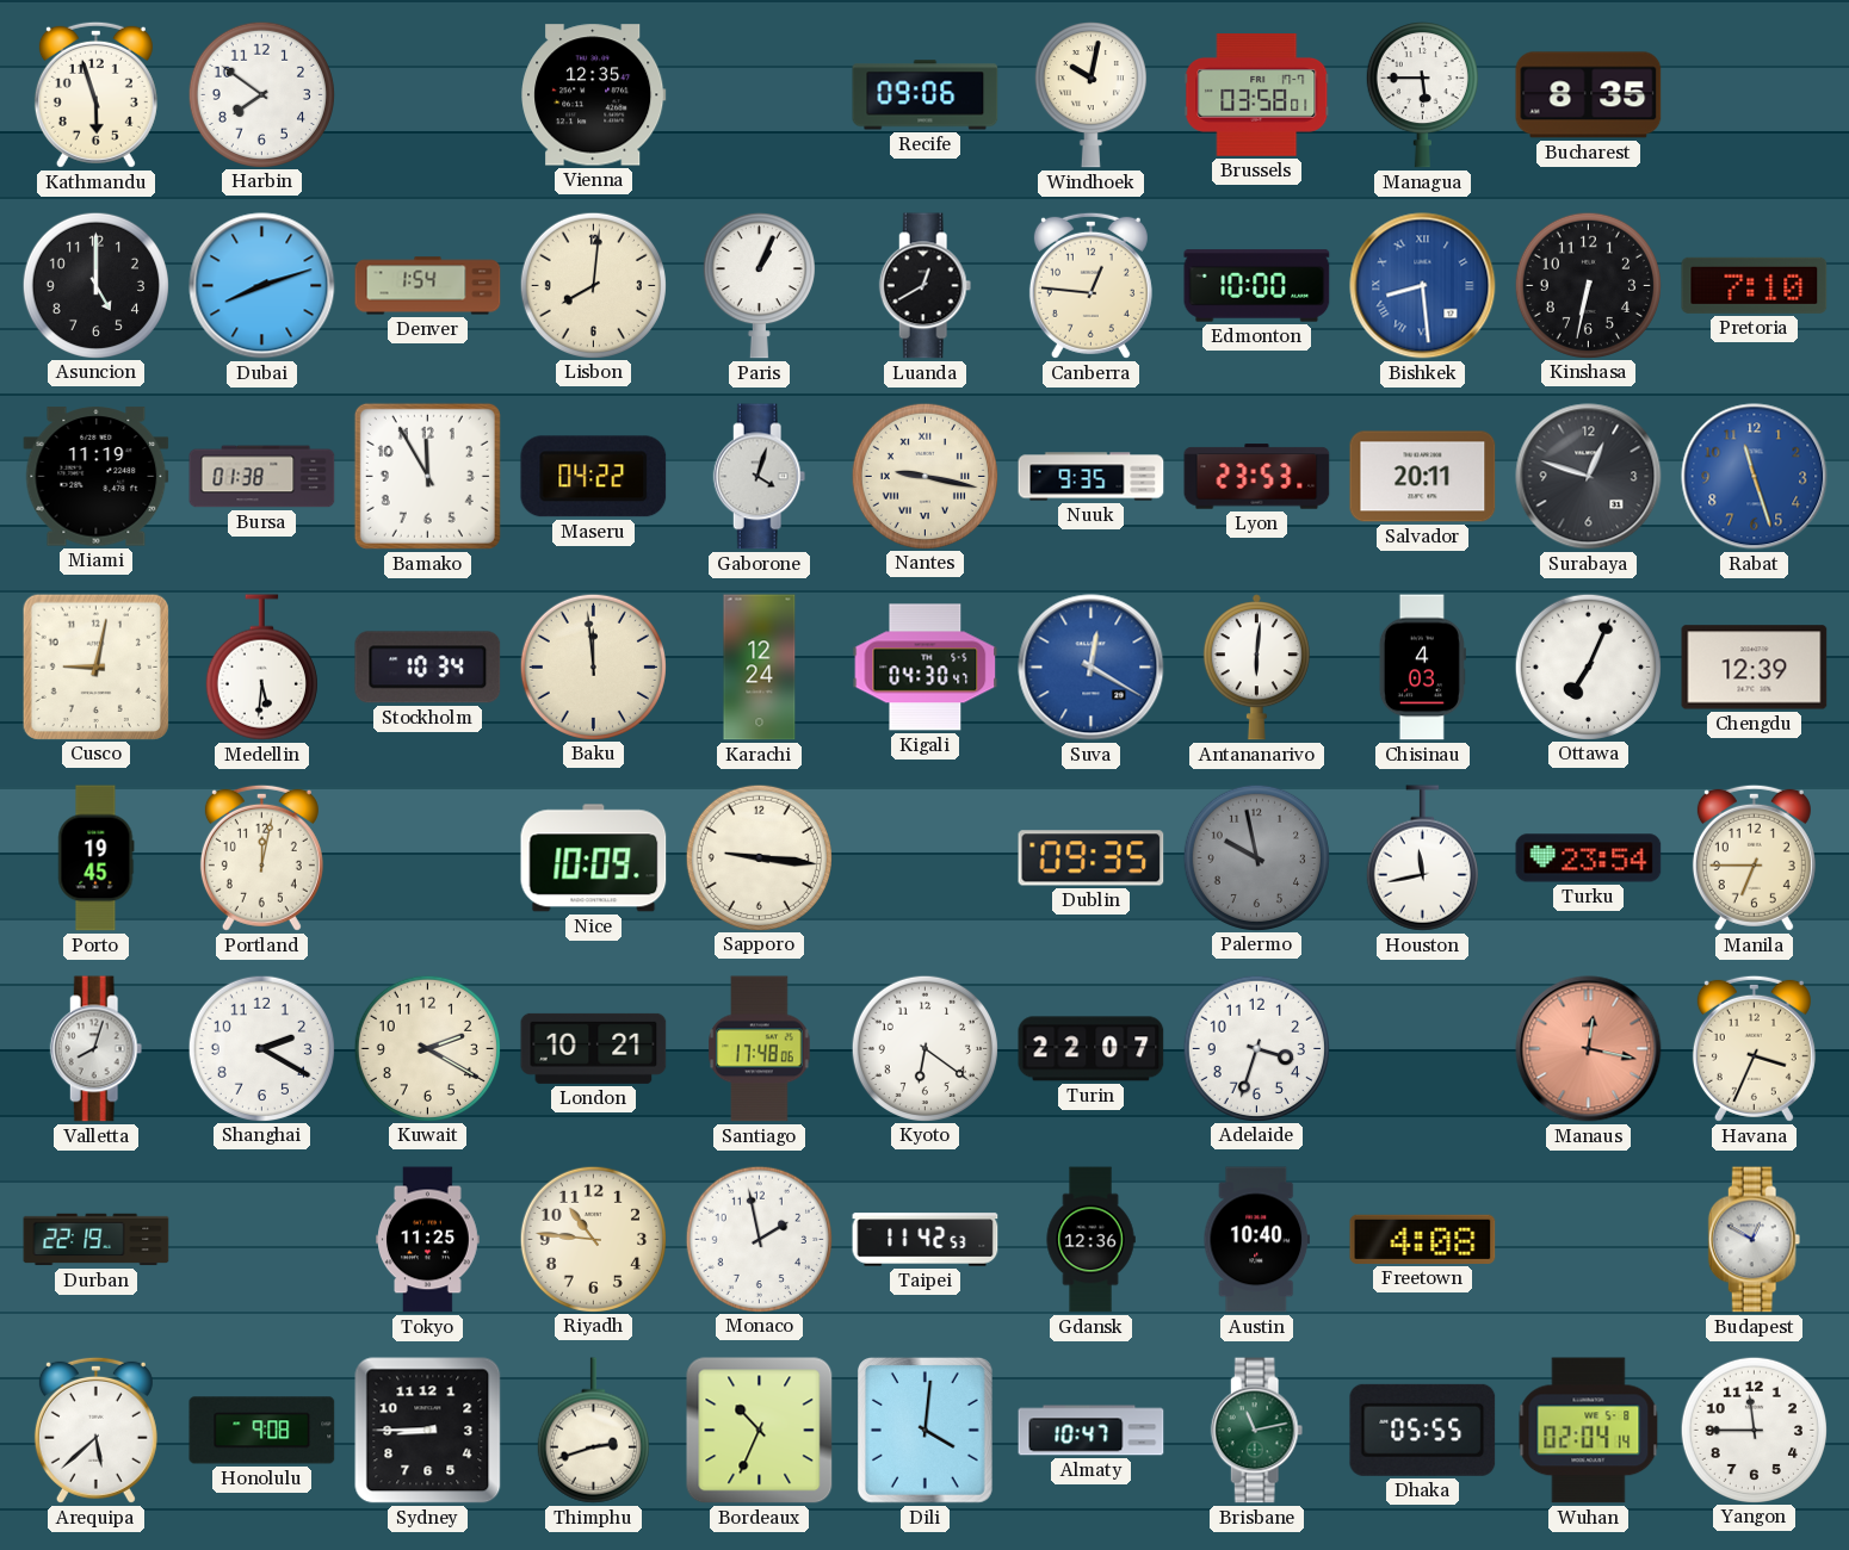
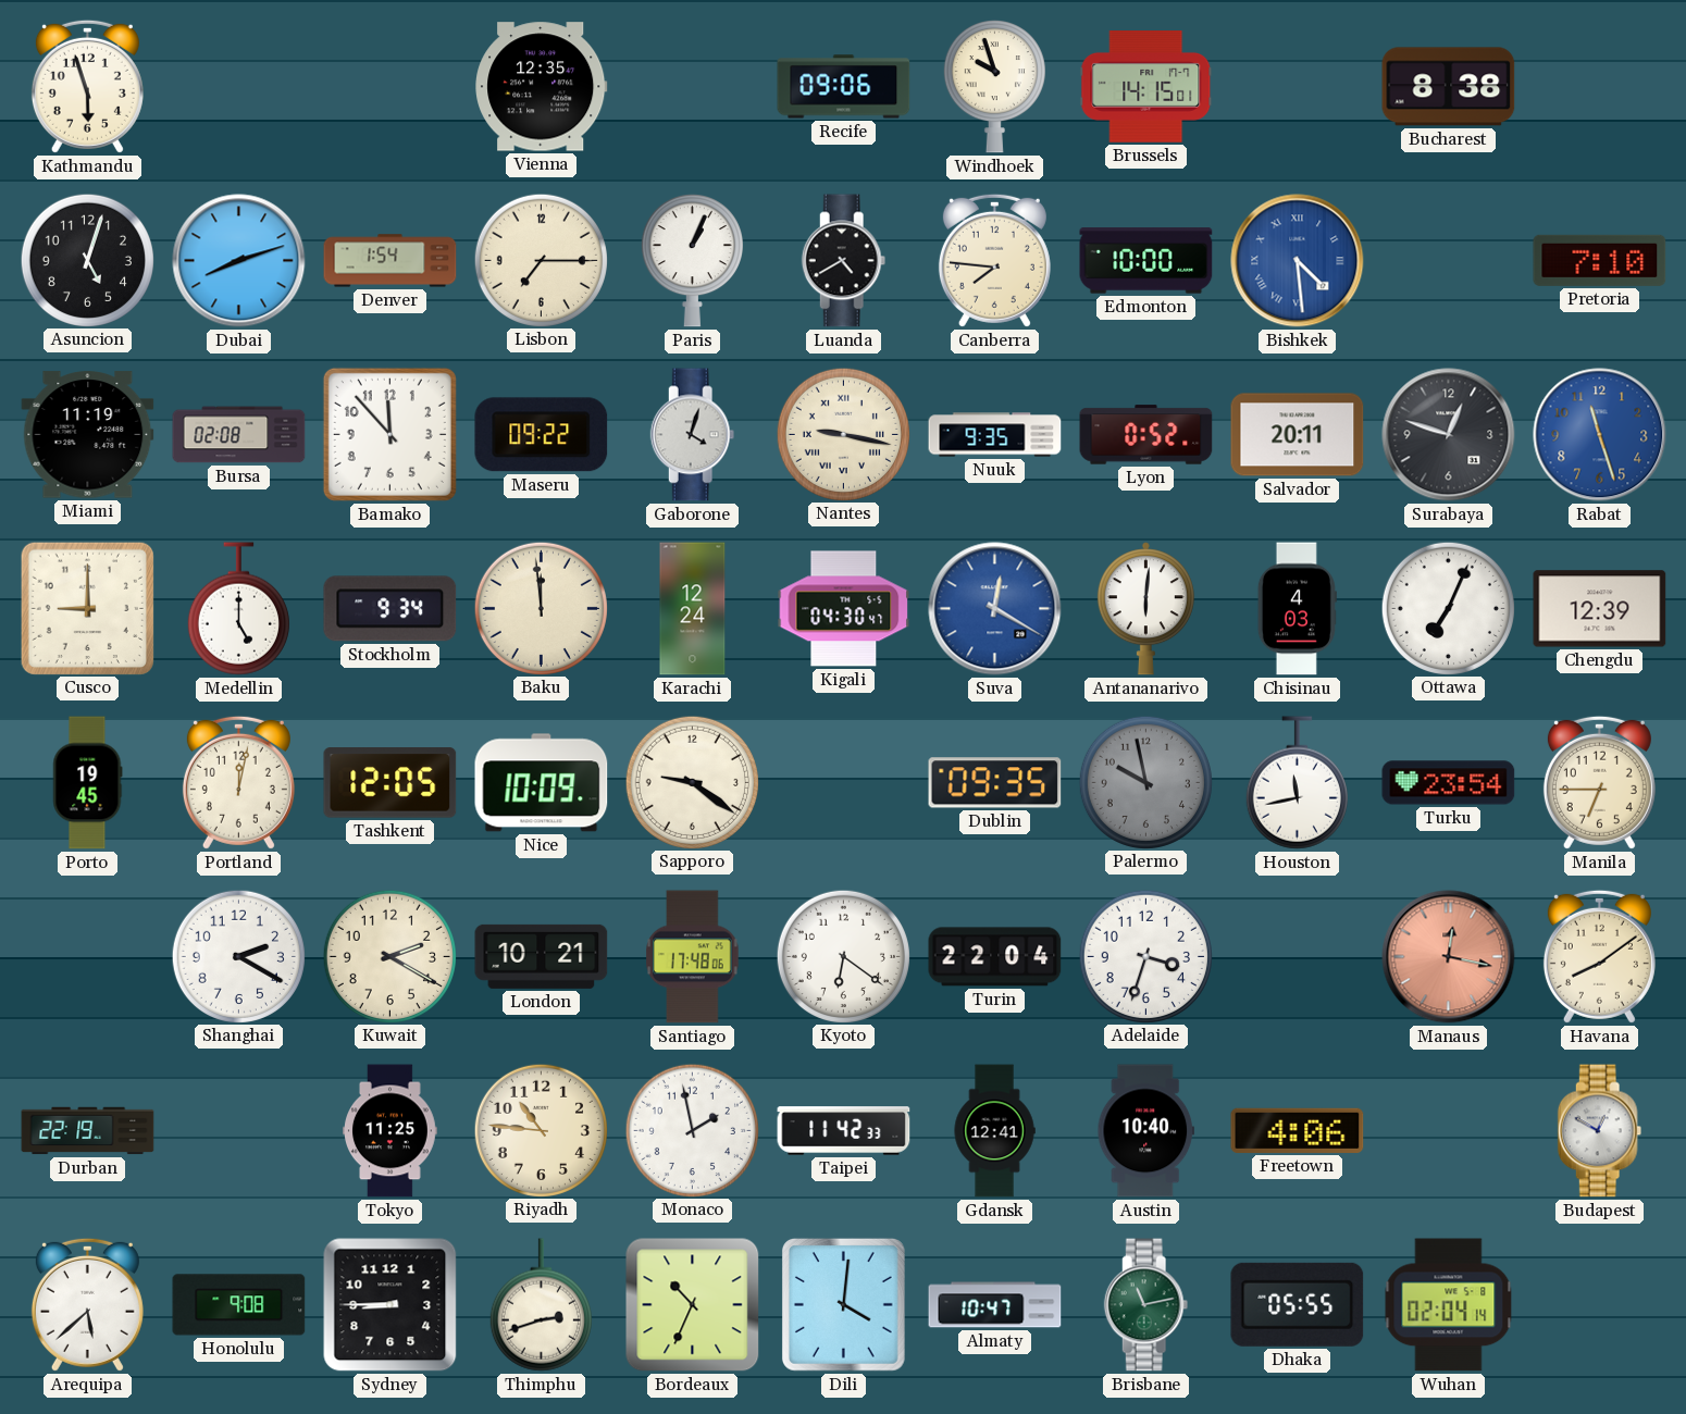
Harbin: 7:51 -> none (261, 94)
Windhoek: 10:02 -> 9:57 (994, 86)
Brussels: 03:58 -> 14:15 (1146, 87)
Managua: 5:45 -> none (1422, 94)
Bucharest: 8:35 -> 8:38 (1449, 87)
Asuncion: 5:00 -> 5:03 (87, 260)
Lisbon: 8:01 -> 7:15 (541, 260)
Luanda: 12:40 -> 4:40 (844, 261)
Canberra: 12:46 -> 7:46 (994, 260)
Bishkek: 8:29 -> 4:29 (1298, 261)
Kinshasa: 6:32 -> none (1588, 285)
Bursa: 01:38 -> 02:08 (239, 435)
Bamako: 11:55 -> 11:53 (389, 434)
Maseru: 04:22 -> 09:22 (542, 435)
Lyon: 23:53 -> 0:52 (1146, 435)
Cusco: 9:02 -> 9:00 (87, 608)
Medellin: 5:31 -> 5:00 (238, 609)
Stockholm: 10:34 -> 9:34 (390, 609)
Tashkent: none -> 12:05 (390, 783)
Sapporo: 9:16 -> 9:21 (692, 782)
Valletta: 8:03 -> none (97, 1049)
Turin: 22:07 -> 22:04 (995, 957)
Havana: 3:34 -> 8:09 (1599, 956)
Taipei: 11:42:53 -> 11:42:33 (844, 1131)
Gdansk: 12:36 -> 12:41 (994, 1131)
Freetown: 4:08 -> 4:06 (1298, 1130)
Yangon: 11:45 -> none (1754, 1430)
